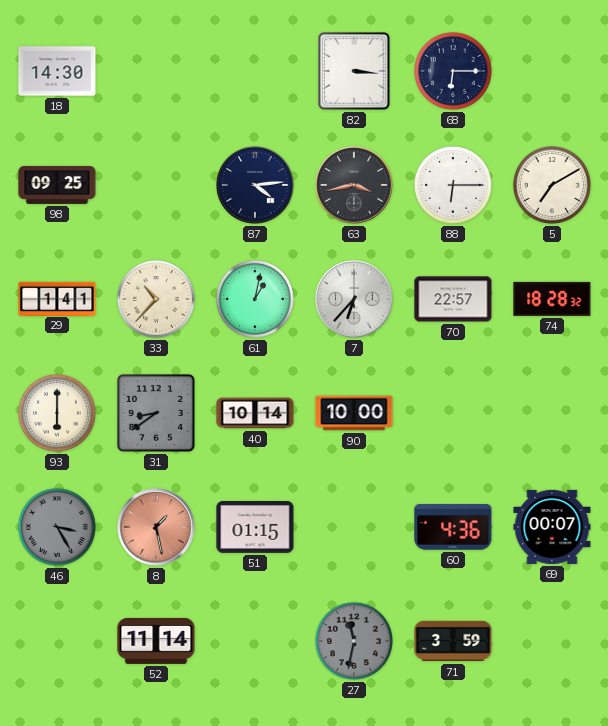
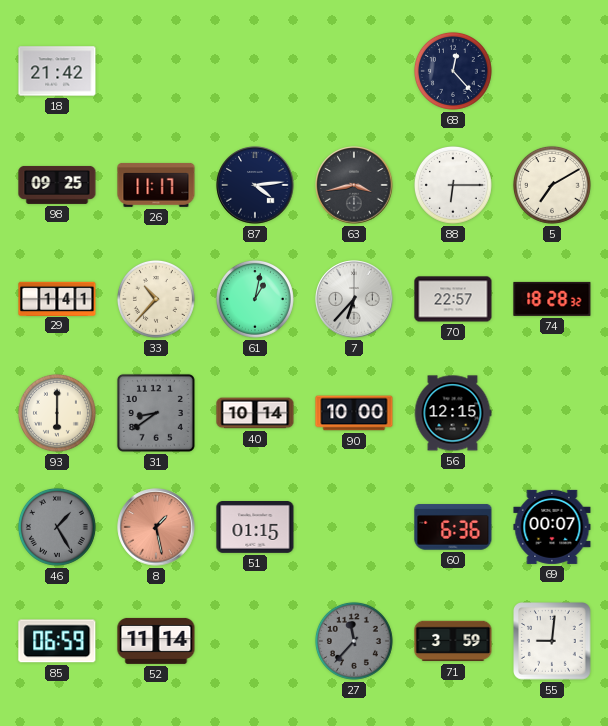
18: 14:30 -> 21:42 (57, 71)
82: 3:16 -> none (355, 71)
68: 6:15 -> 12:23 (453, 71)
26: none -> 11:17 (156, 185)
56: none -> 12:15 (453, 413)
46: 3:25 -> 1:25 (57, 527)
60: 4:36 -> 6:36 (453, 527)
85: none -> 06:59 (57, 641)
27: 11:32 -> 11:37 (354, 641)
55: none -> 9:01 (553, 642)
